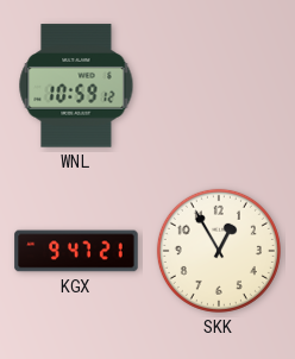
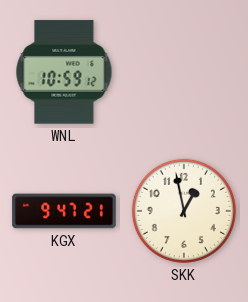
SKK: 12:55 -> 12:58 (184, 211)
